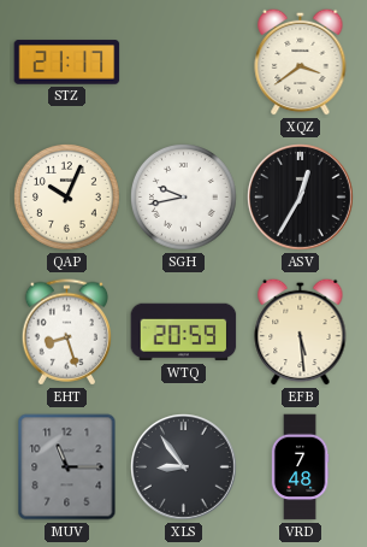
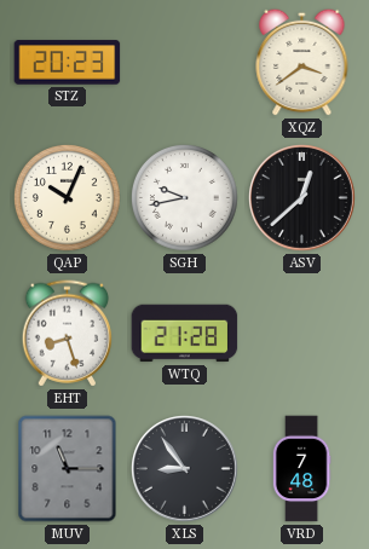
STZ: 21:17 -> 20:23 (68, 63)
ASV: 12:35 -> 12:38 (302, 198)
WTQ: 20:59 -> 21:28 (185, 334)
EFB: 5:29 -> none (301, 331)
